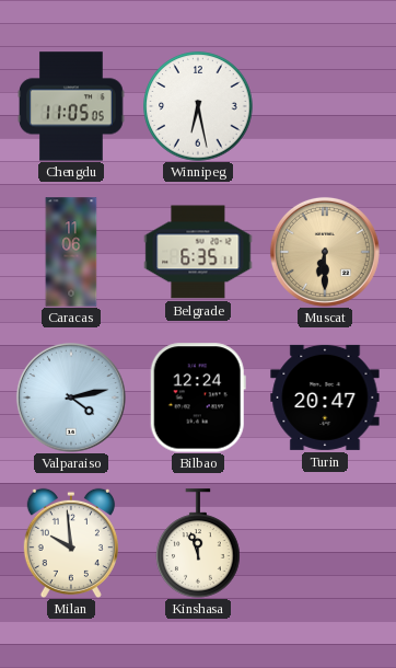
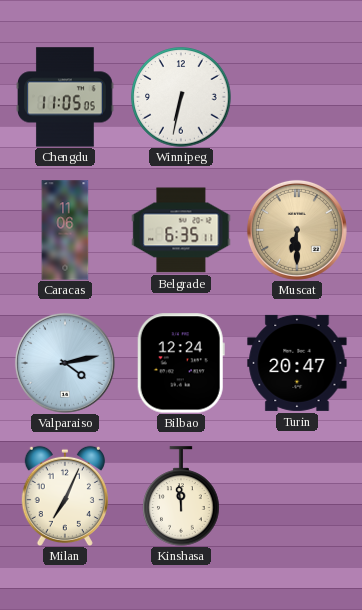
Winnipeg: 6:28 -> 6:32 (181, 97)
Milan: 9:59 -> 7:04 (65, 496)
Kinshasa: 11:57 -> 11:59 (181, 496)
